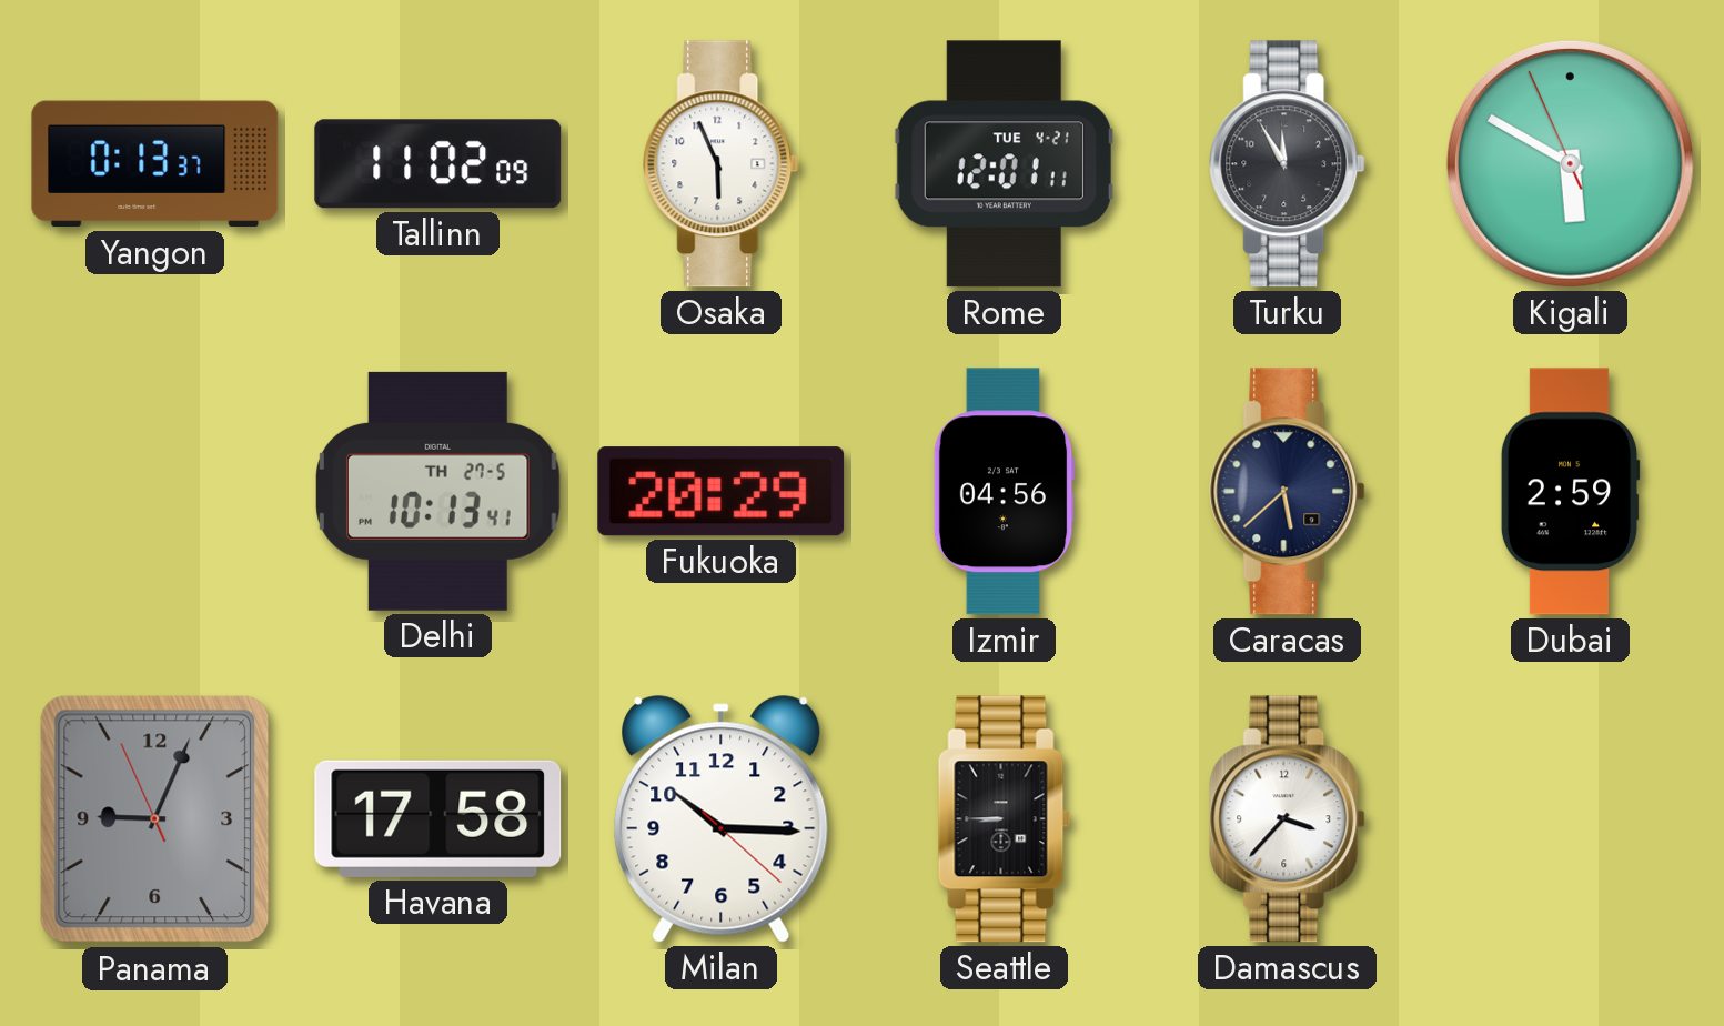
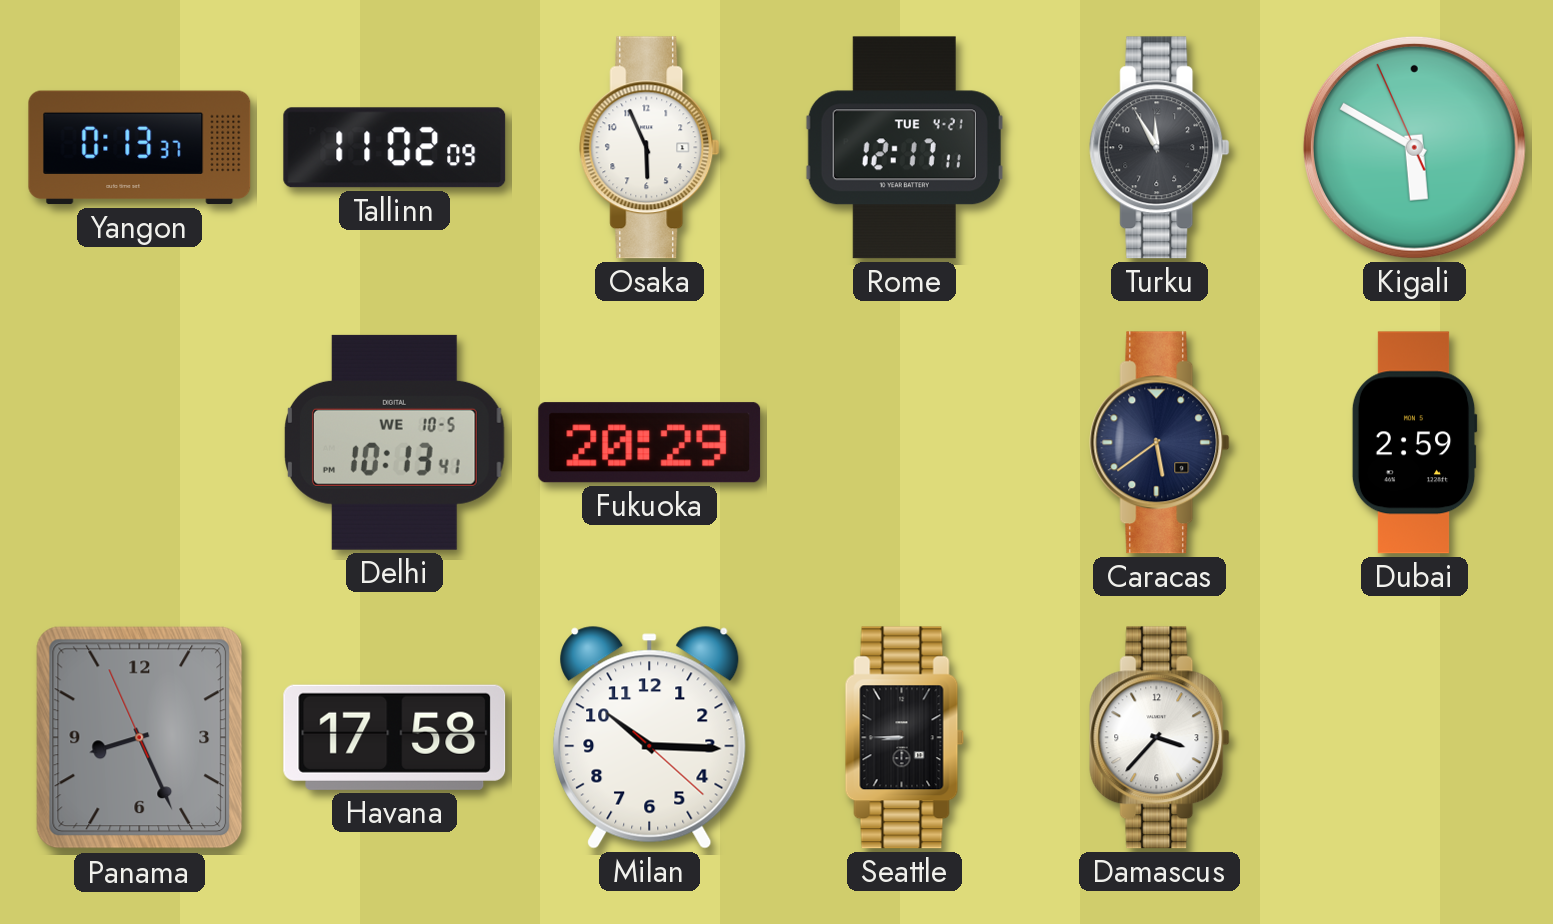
Rome: 12:01 -> 12:17 (904, 148)
Delhi date: TH 27-5 -> WE 10-5 (395, 442)
Izmir: 04:56 -> none (1004, 492)
Caracas: 5:38 -> 5:39 (1160, 443)
Panama: 9:03 -> 8:25 (140, 738)
